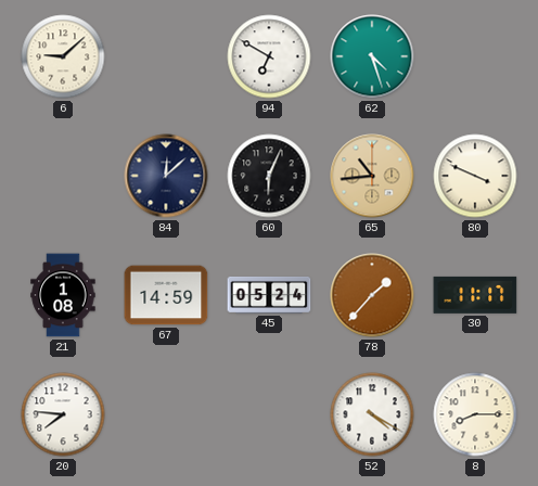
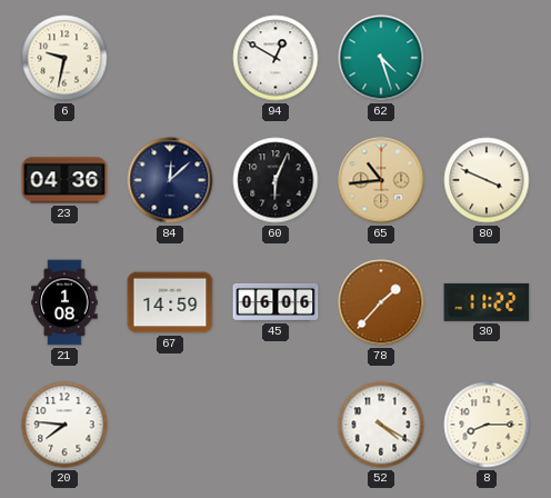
6: 9:08 -> 9:32 (64, 58)
94: 6:50 -> 12:50 (275, 58)
23: none -> 04:36 (64, 180)
45: 05:24 -> 06:06 (275, 302)
30: 11:17 -> 11:22 (487, 302)
